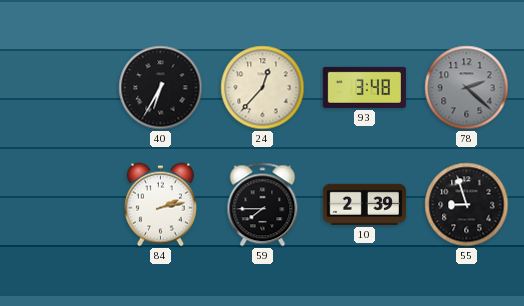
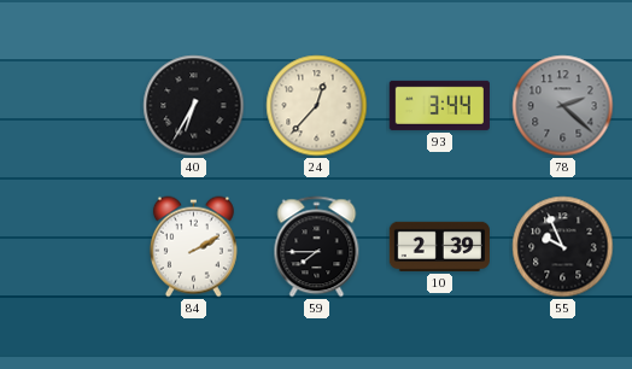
93: 3:48 -> 3:44 (439, 105)
84: 2:13 -> 2:10 (193, 247)
55: 8:57 -> 9:56 (563, 247)
